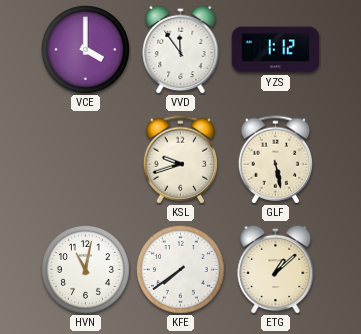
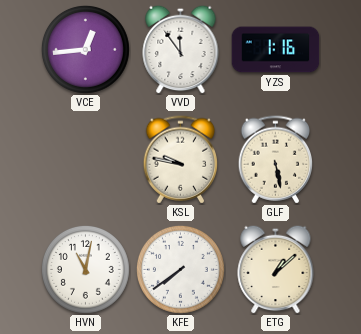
VCE: 4:00 -> 12:44 (85, 49)
YZS: 1:12 -> 1:16 (276, 50)
KSL: 9:42 -> 9:47 (180, 160)
